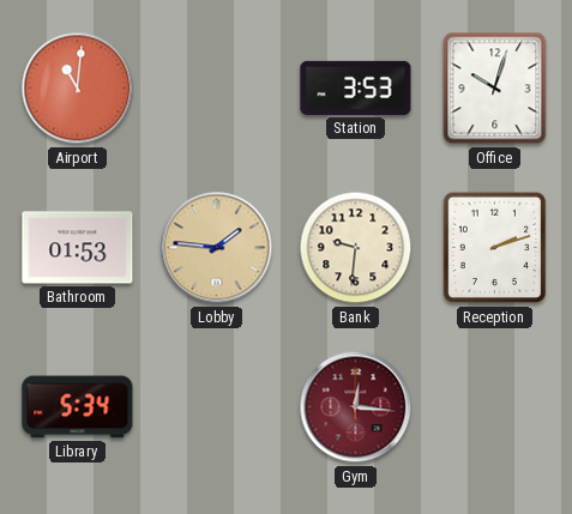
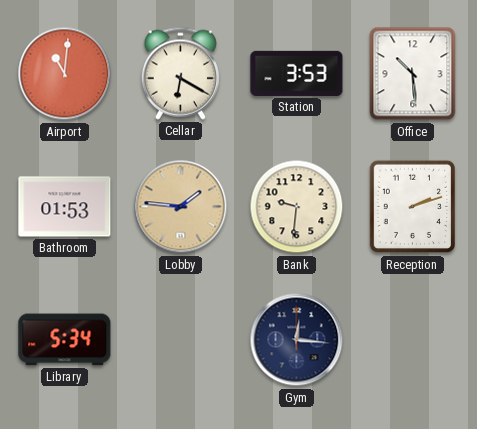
Cellar: none -> 6:20 (180, 73)
Office: 10:03 -> 10:29 (413, 74)
Gym dial: burgundy -> navy (297, 340)
